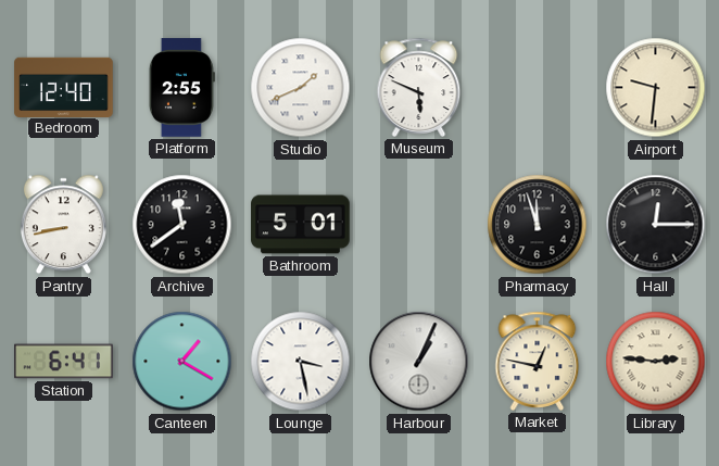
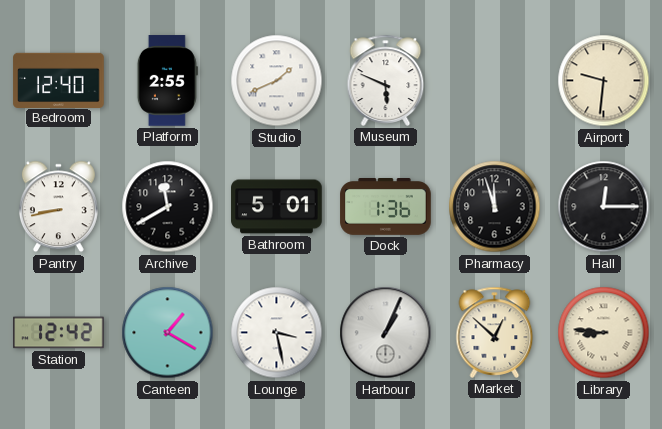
Archive: 11:39 -> 11:40 (168, 207)
Dock: none -> 1:36 (386, 207)
Station: 6:41 -> 12:42 (59, 333)
Market: 12:47 -> 12:52 (495, 332)
Library: 2:46 -> 8:46 (604, 333)
